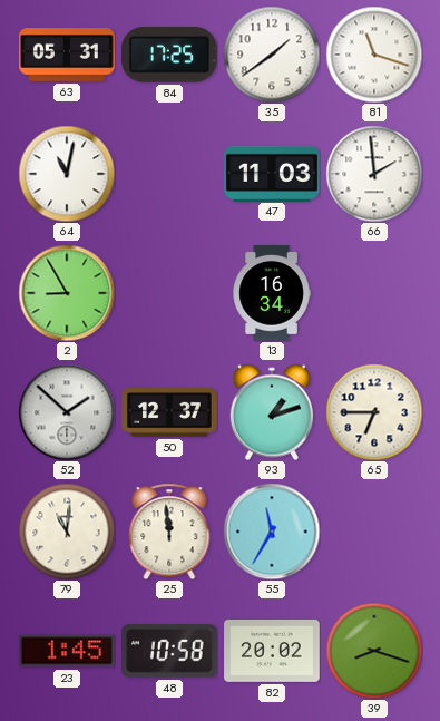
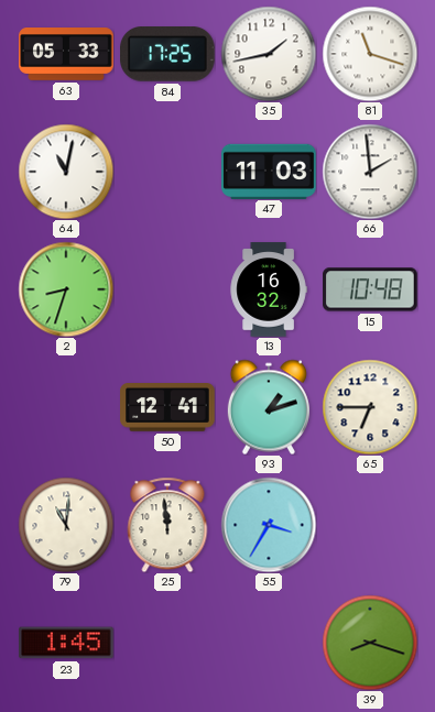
63: 05:31 -> 05:33 (66, 55)
35: 1:39 -> 1:43 (269, 54)
2: 8:55 -> 8:33 (66, 289)
13: 16:34 -> 16:32 (269, 289)
15: none -> 10:48 (370, 289)
52: 1:52 -> none (67, 412)
50: 12:37 -> 12:41 (167, 408)
55: 11:35 -> 3:35 (269, 525)
48: 10:58 -> none (169, 651)
82: 20:02 -> none (272, 651)
